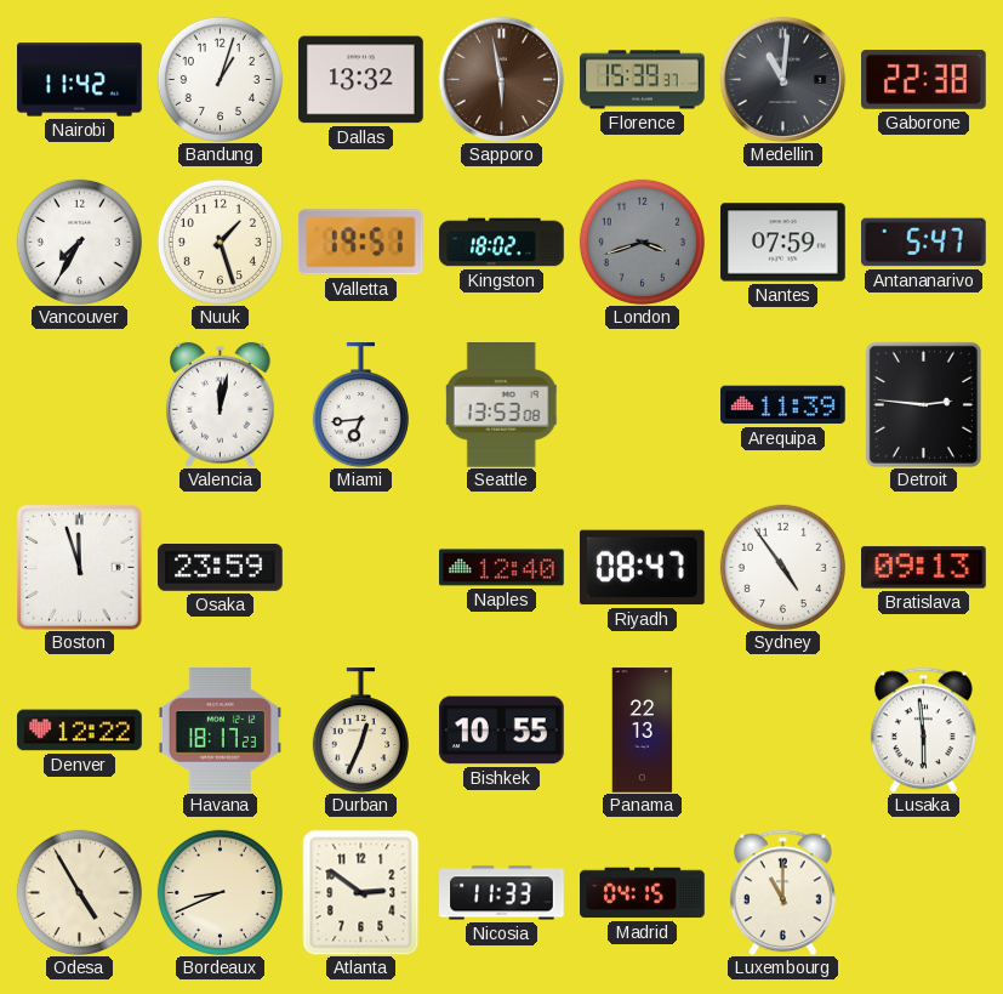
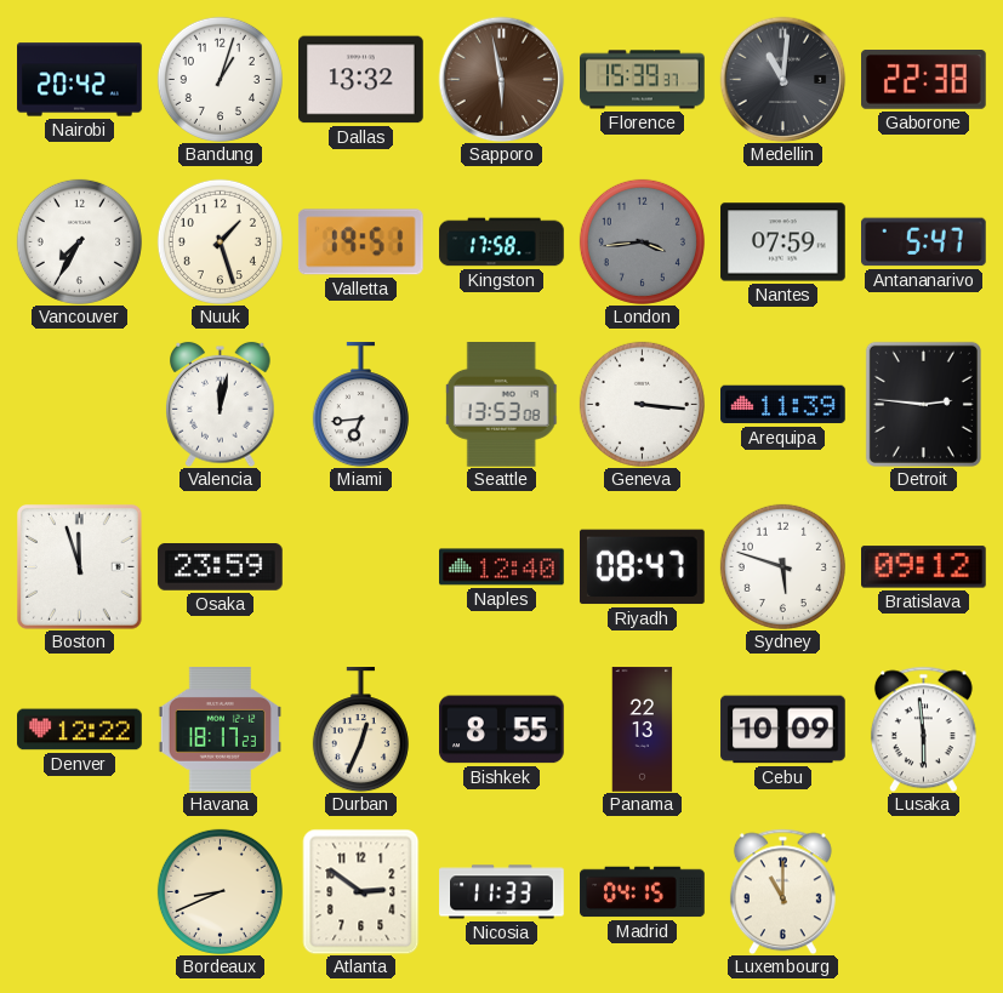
Nairobi: 11:42 -> 20:42 (80, 80)
Kingston: 18:02 -> 17:58 (502, 242)
London: 3:42 -> 3:44 (642, 241)
Geneva: none -> 3:16 (642, 404)
Sydney: 4:54 -> 5:48 (782, 566)
Bratislava: 09:13 -> 09:12 (924, 567)
Bishkek: 10:55 -> 8:55 (502, 730)
Cebu: none -> 10:09 (783, 730)
Odesa: 4:55 -> none (79, 892)
